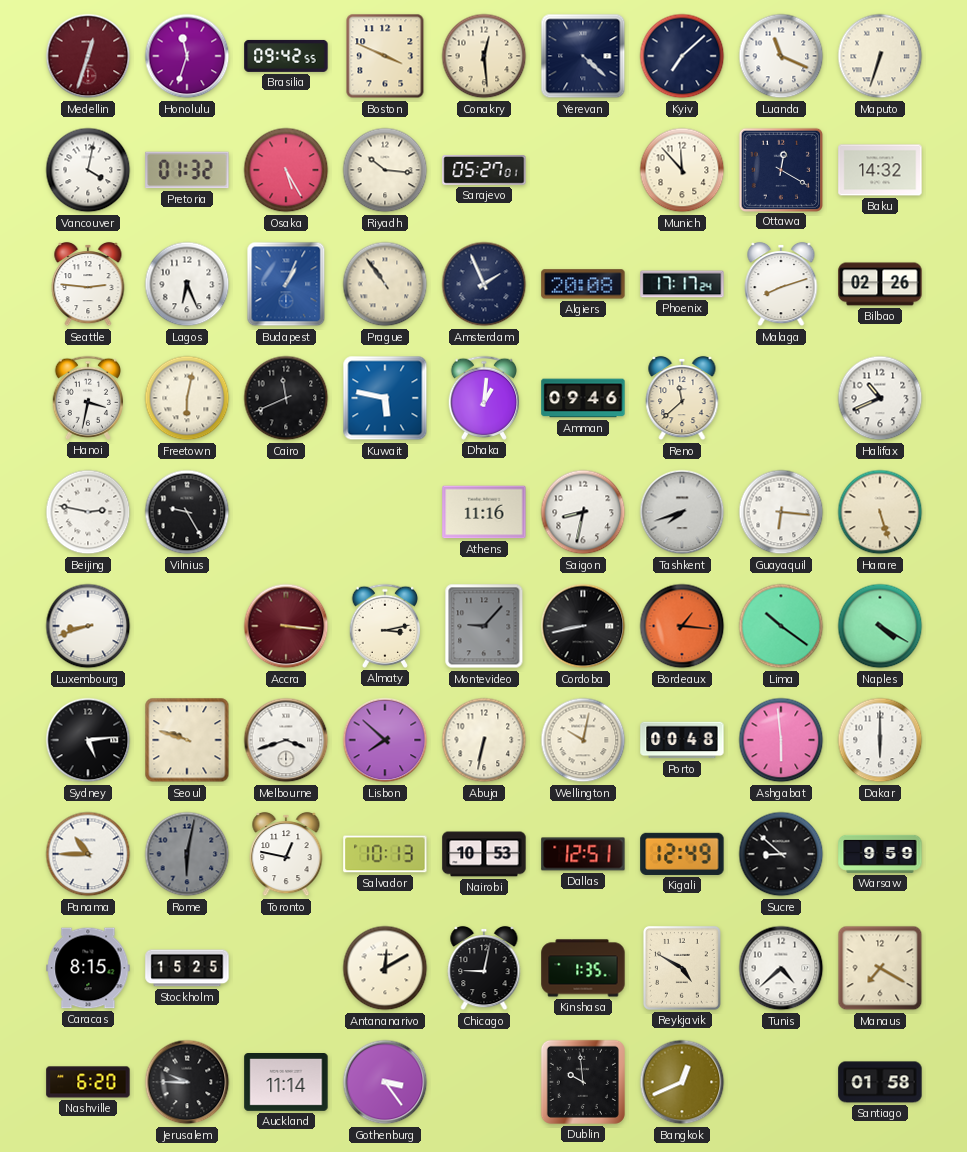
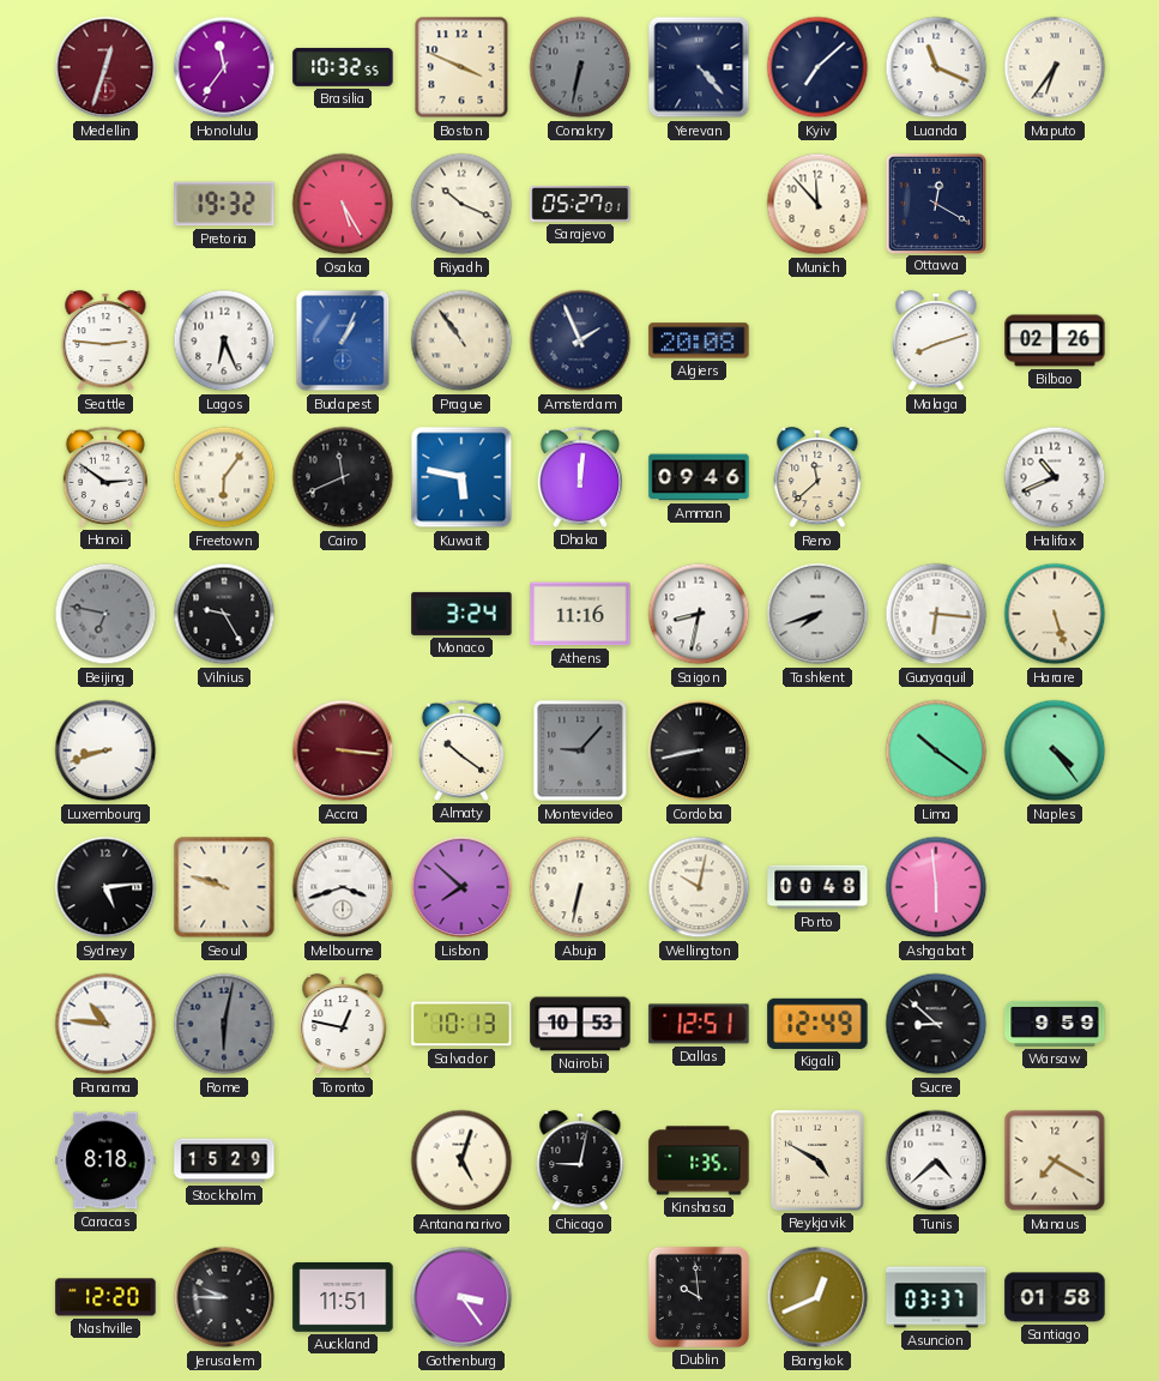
Honolulu: 11:33 -> 11:36 (224, 67)
Brasilia: 09:42 -> 10:32 (343, 67)
Conakry: 12:29 -> 6:32 (580, 67)
Conakry dial: cream -> grey (580, 67)
Yerevan: 4:22 -> 4:23 (699, 67)
Maputo: 6:33 -> 6:36 (1055, 67)
Vancouver: 4:02 -> none (88, 170)
Pretoria: 01:32 -> 19:32 (224, 204)
Riyadh: 10:16 -> 10:19 (461, 204)
Baku: 14:32 -> none (880, 170)
Phoenix: 17:17 -> none (682, 284)
Hanoi: 3:32 -> 2:51 (104, 477)
Freetown: 6:02 -> 6:06 (224, 477)
Dhaka: 1:01 -> 12:01 (579, 477)
Beijing: 2:47 -> 6:47 (105, 614)
Beijing dial: white -> grey (105, 614)
Monaco: none -> 3:24 (461, 614)
Almaty: 3:13 -> 10:21 (460, 750)
Bordeaux: 1:16 -> none (682, 626)
Naples: 4:20 -> 4:24 (1055, 750)
Dakar: 6:00 -> none (880, 740)
Panama: 10:45 -> 10:46 (105, 1024)
Caracas: 8:15 -> 8:18 (105, 1160)
Stockholm: 15:25 -> 15:29 (224, 1160)
Antananarivo: 12:10 -> 5:03 (461, 1160)
Nashville: 6:20 -> 12:20 (105, 1297)
Auckland: 11:14 -> 11:51 (343, 1298)
Asuncion: none -> 03:37 (936, 1297)
